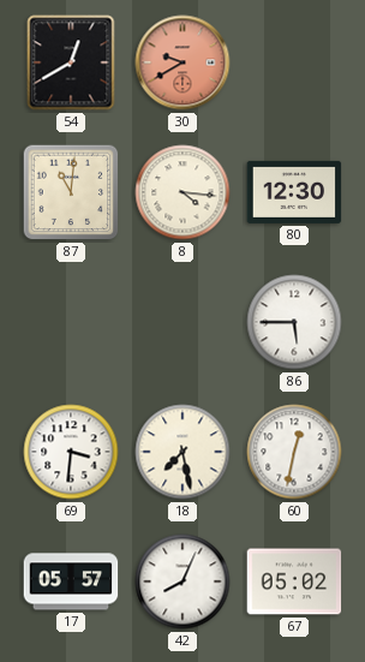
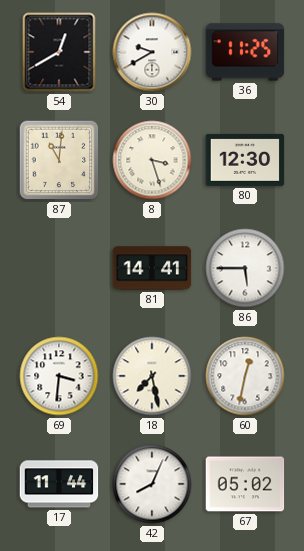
30 dial: salmon -> white (152, 52)
36: none -> 11:25 (245, 52)
8: 4:16 -> 3:27 (152, 160)
81: none -> 14:41 (152, 268)
17: 05:57 -> 11:44 (59, 484)
